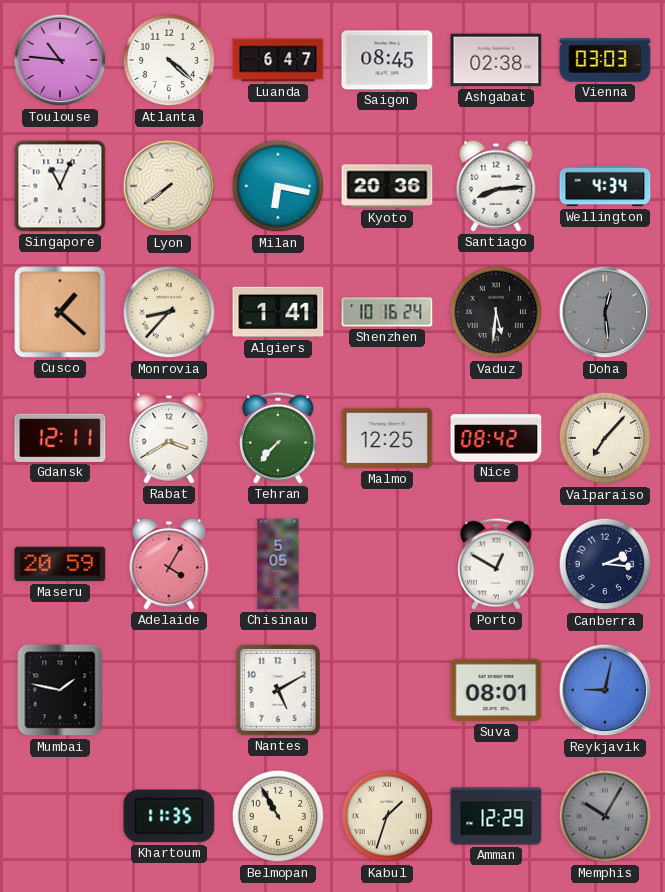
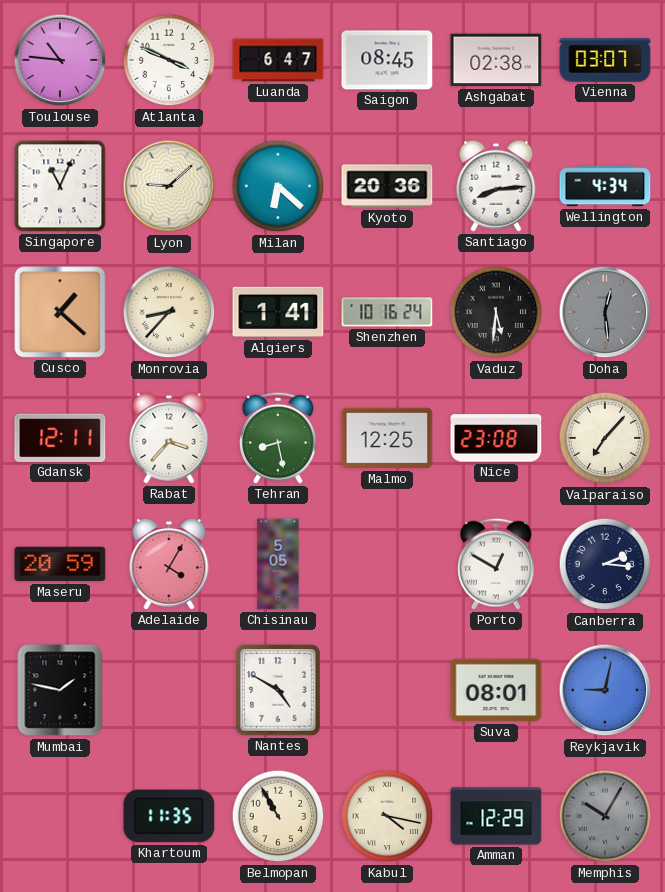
Atlanta: 4:22 -> 3:49 (169, 60)
Vienna: 03:03 -> 03:07 (605, 60)
Lyon: 7:39 -> 9:08 (169, 186)
Milan: 6:17 -> 6:22 (278, 186)
Rabat: 3:40 -> 3:37 (169, 438)
Tehran: 7:37 -> 8:28 (278, 438)
Nice: 08:42 -> 23:08 (496, 438)
Nantes: 5:10 -> 4:50 (279, 691)
Kabul: 1:33 -> 4:17 (387, 816)
